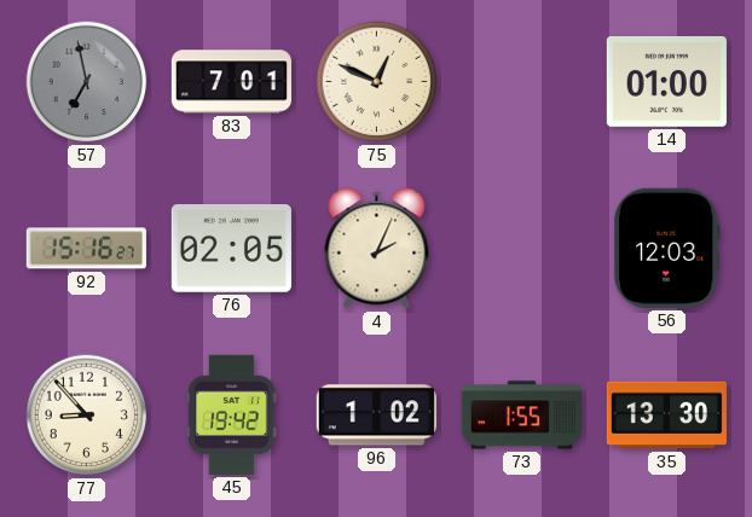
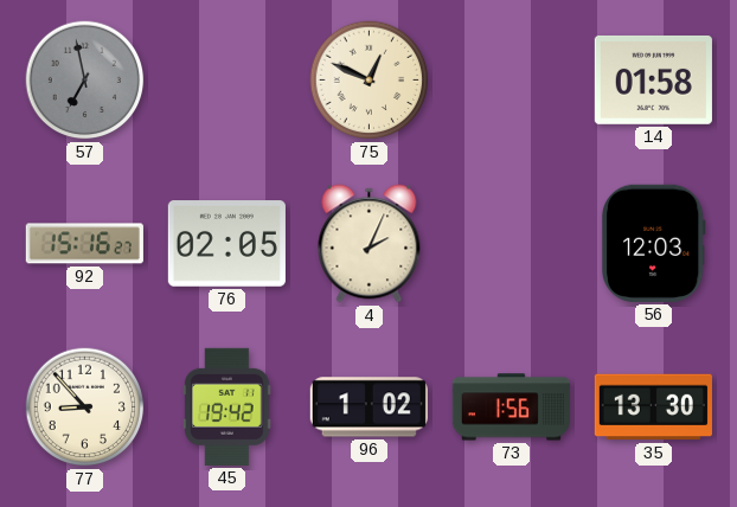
83: 7:01 -> none (231, 82)
14: 01:00 -> 01:58 (653, 79)
73: 1:55 -> 1:56 (511, 407)
